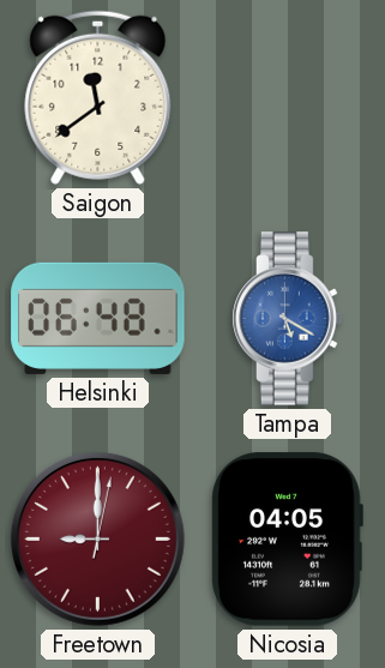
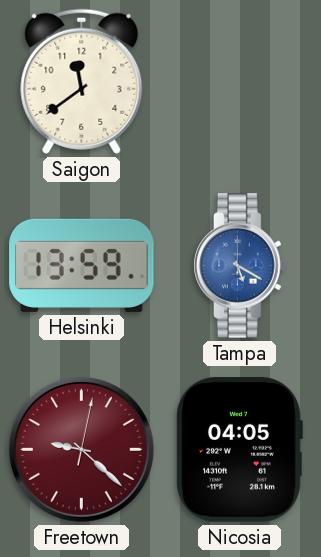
Helsinki: 06:48 -> 13:59 (82, 265)
Freetown: 9:00 -> 9:22 (81, 449)
